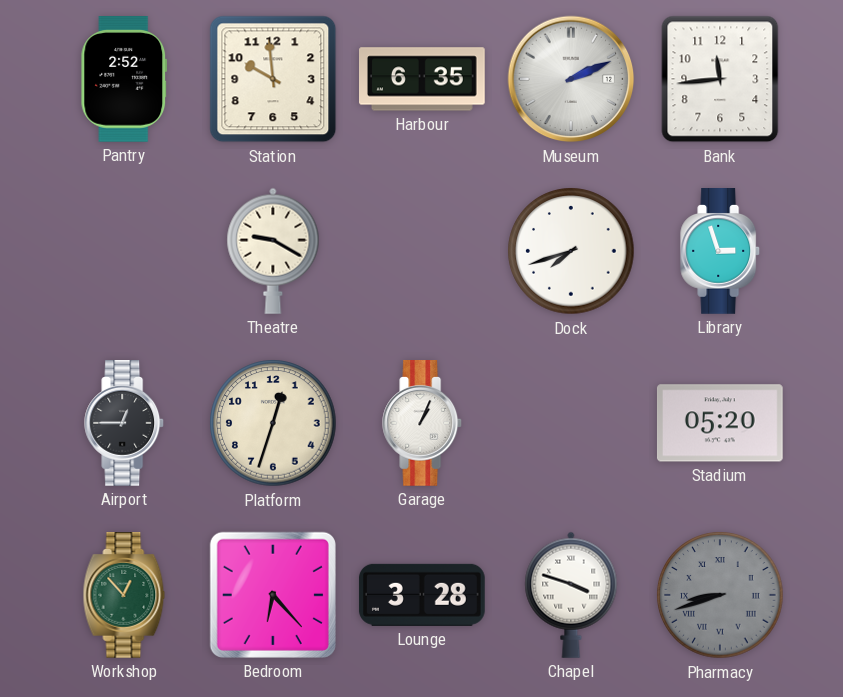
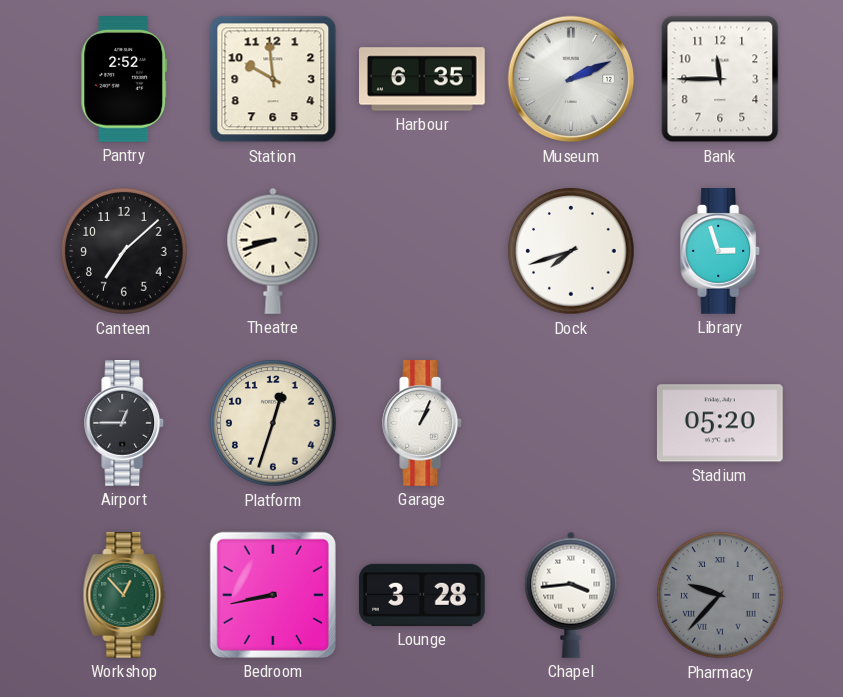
Bank: 11:44 -> 11:45 (720, 79)
Canteen: none -> 7:08 (124, 251)
Theatre: 9:20 -> 8:42 (273, 251)
Bedroom: 6:23 -> 8:43 (273, 595)
Chapel: 3:48 -> 3:44 (571, 595)
Pharmacy: 8:42 -> 9:37 (720, 595)
